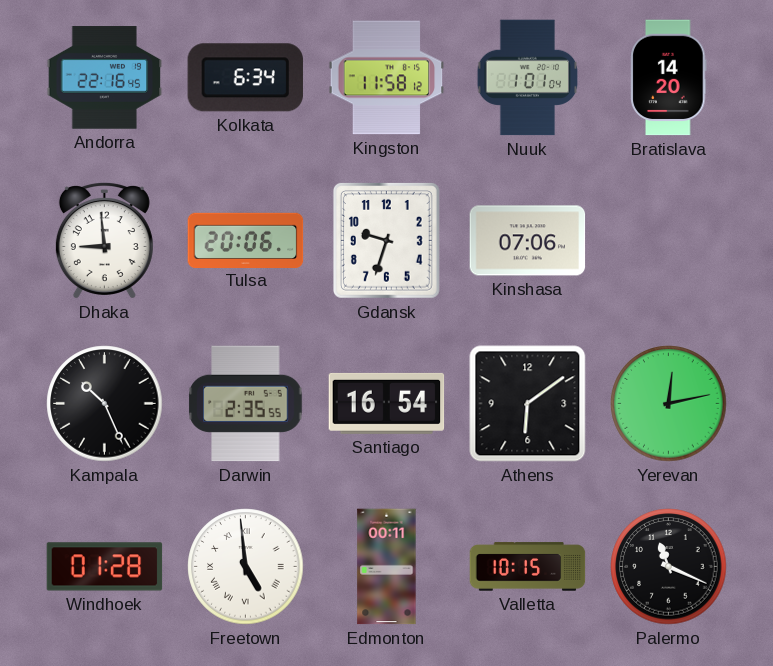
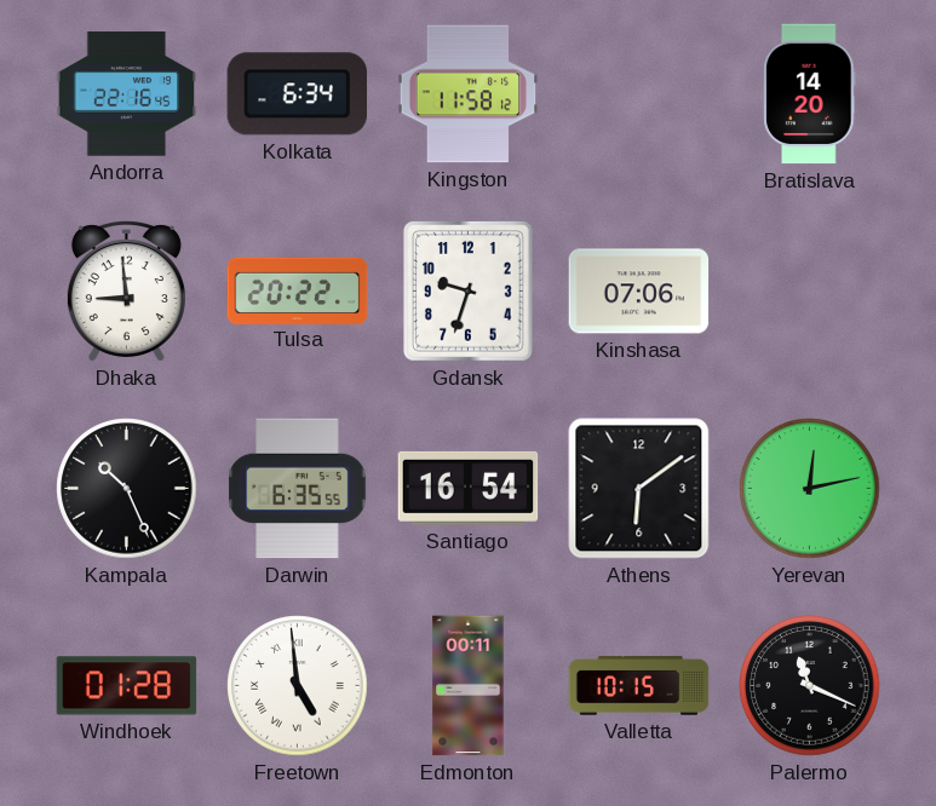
Nuuk: 1:01 -> none (528, 78)
Tulsa: 20:06 -> 20:22 (298, 290)
Darwin: 2:35 -> 6:35 (298, 489)
